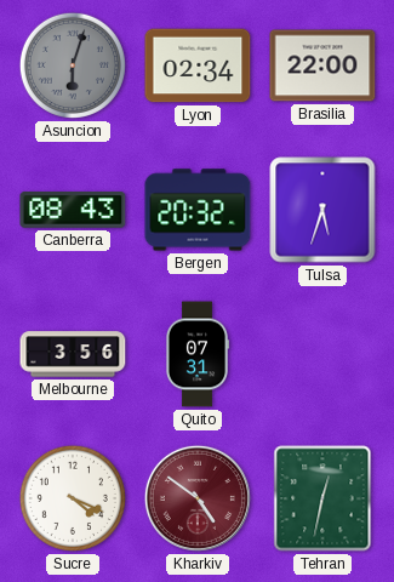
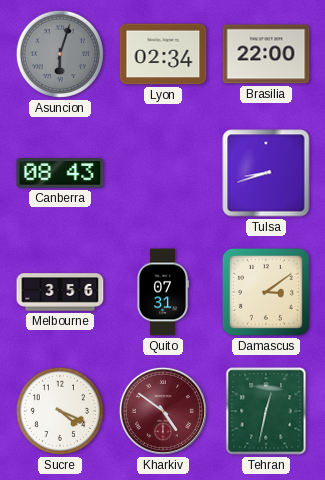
Bergen: 20:32 -> none (198, 210)
Tulsa: 5:33 -> 8:42 (266, 173)
Damascus: none -> 3:09 (266, 292)
